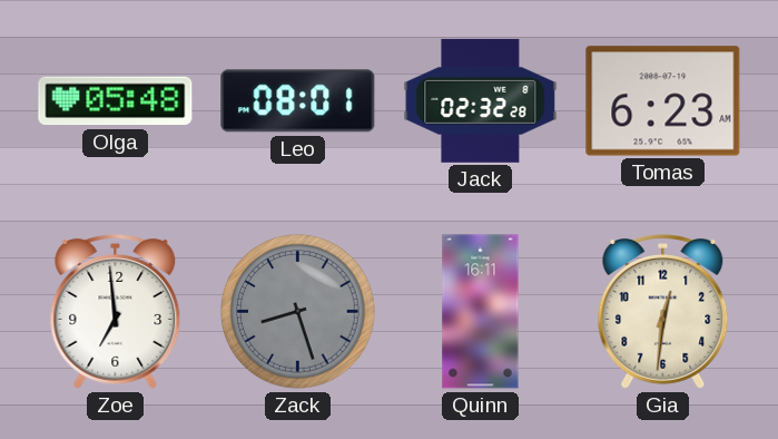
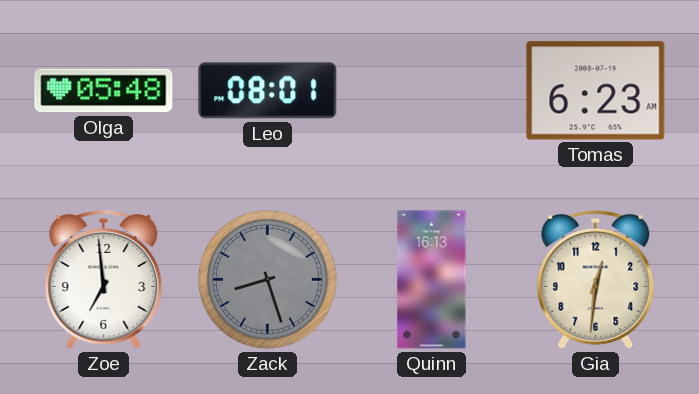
Jack: 02:32 -> none (481, 100)
Quinn: 16:11 -> 16:13 (432, 280)
